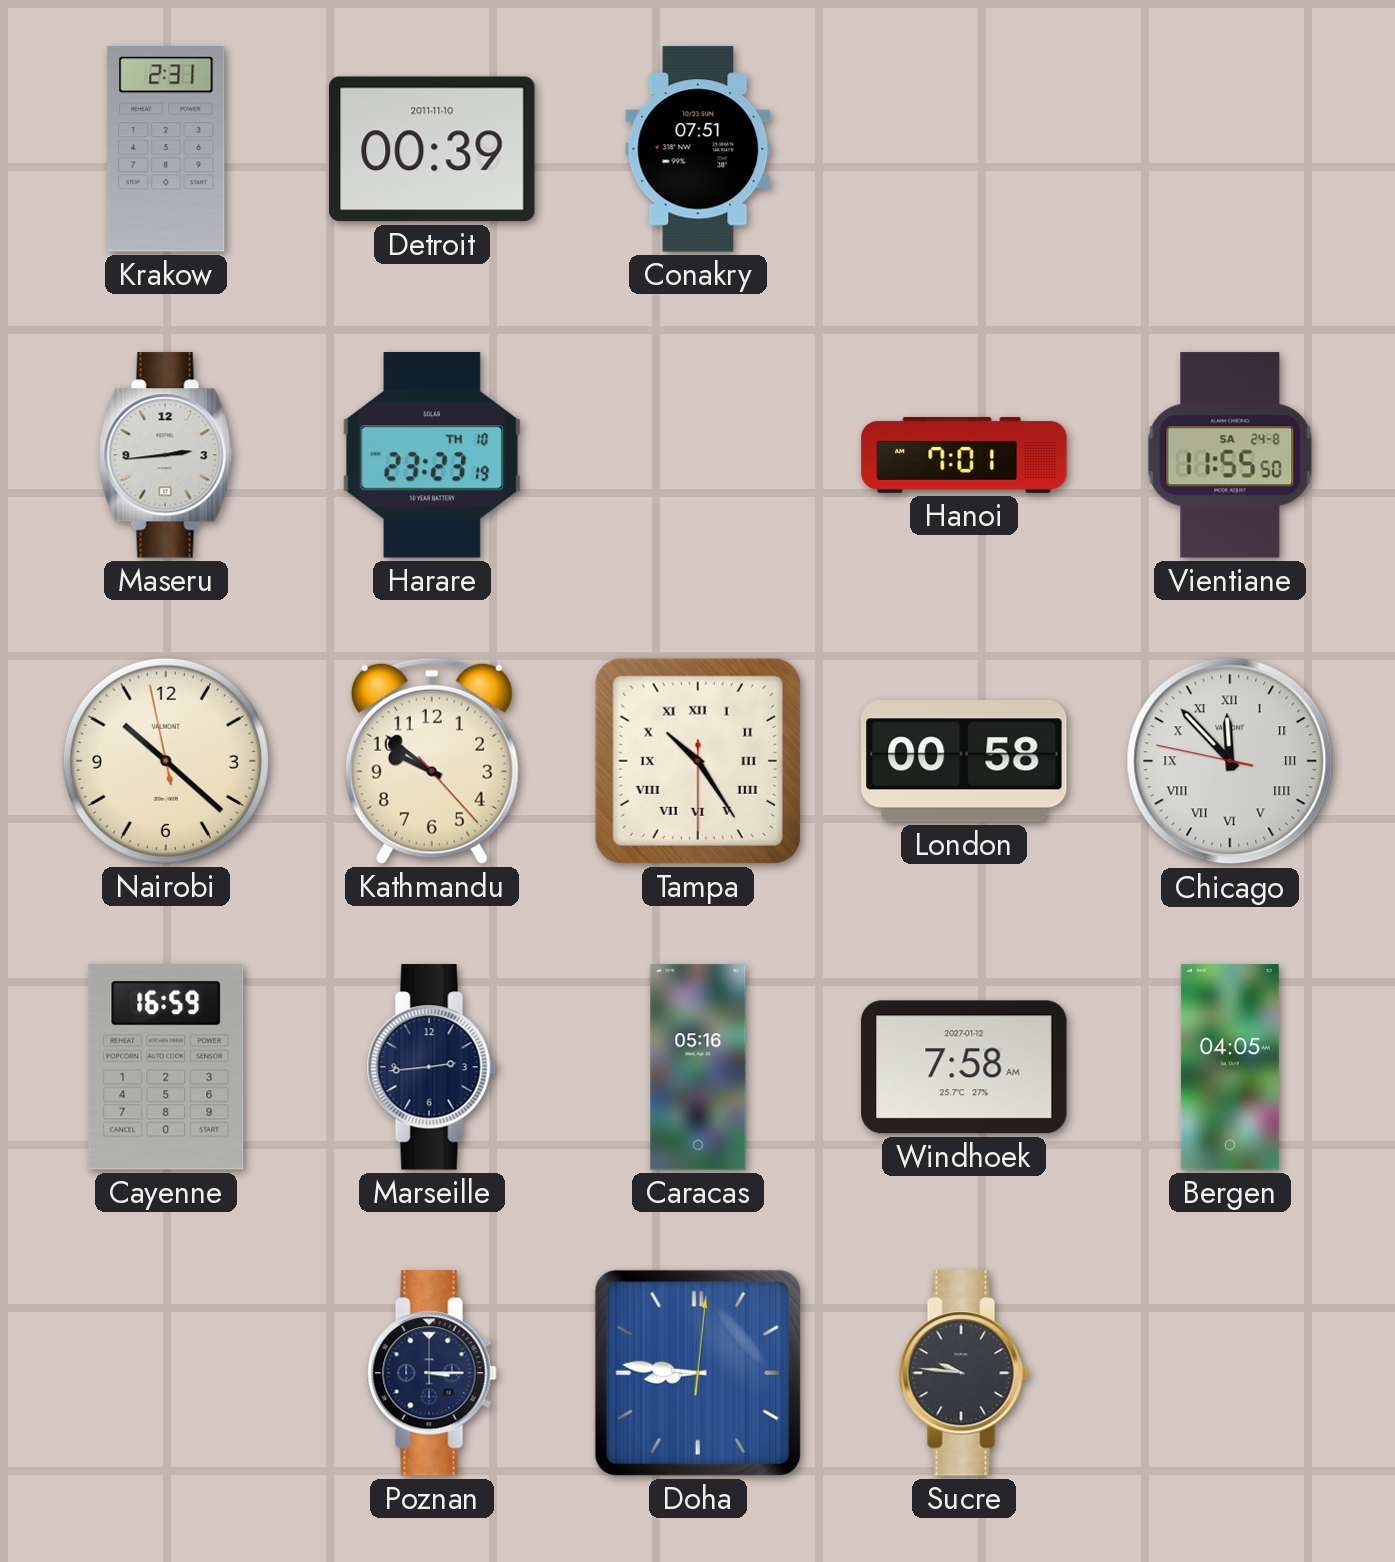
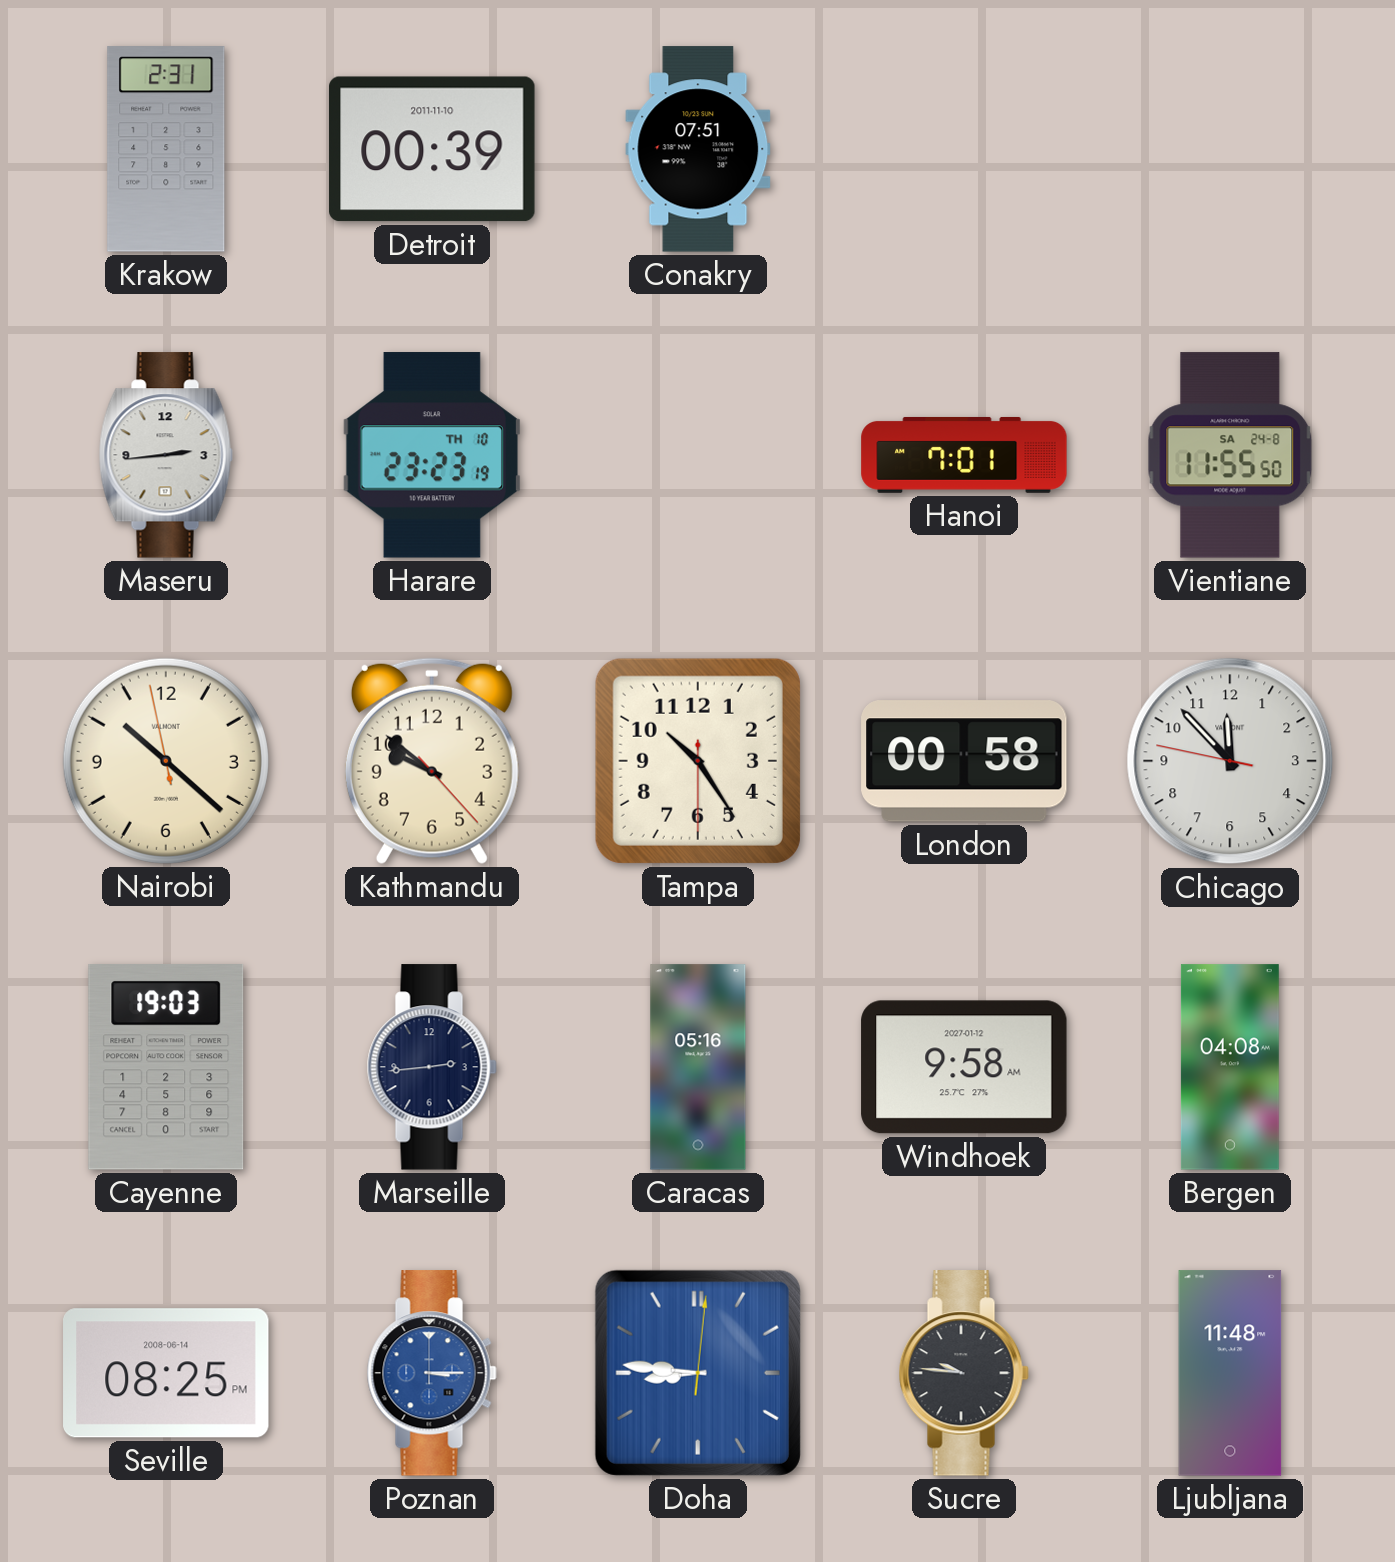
Tampa numerals: Roman -> Arabic (698, 761)
Chicago numerals: Roman -> Arabic (1230, 761)
Cayenne: 16:59 -> 19:03 (166, 1068)
Windhoek: 7:58 -> 9:58 (964, 1067)
Bergen: 04:05 -> 04:08 (1230, 1067)
Seville: none -> 08:25 (166, 1373)
Poznan dial: navy -> blue (432, 1373)
Ljubljana: none -> 11:48 (1230, 1373)
